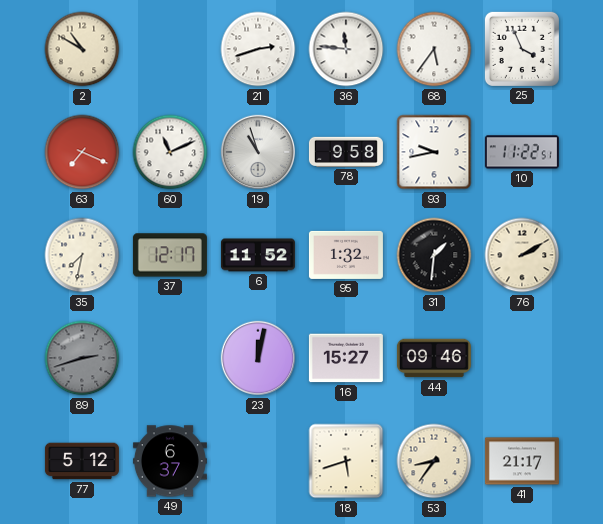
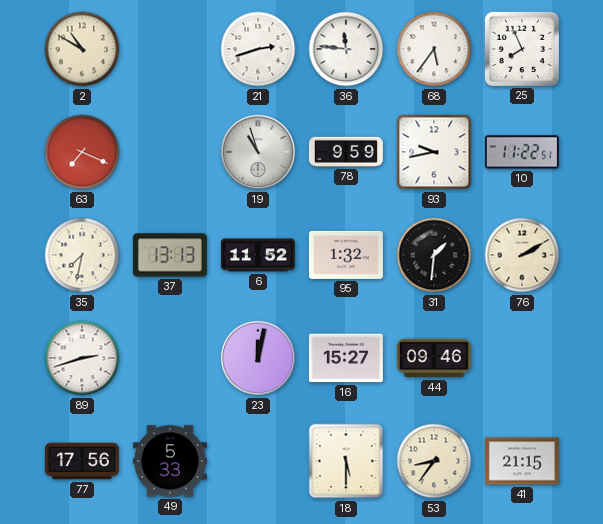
25: 3:56 -> 7:56 (522, 49)
60: 11:11 -> none (170, 152)
78: 9:58 -> 9:59 (346, 152)
37: 12:17 -> 13:13 (170, 255)
89 dial: grey -> white (82, 358)
77: 5:12 -> 17:56 (82, 461)
49: 6:37 -> 5:33 (170, 461)
18: 5:42 -> 5:30 (346, 461)
41: 21:17 -> 21:15 (522, 461)
